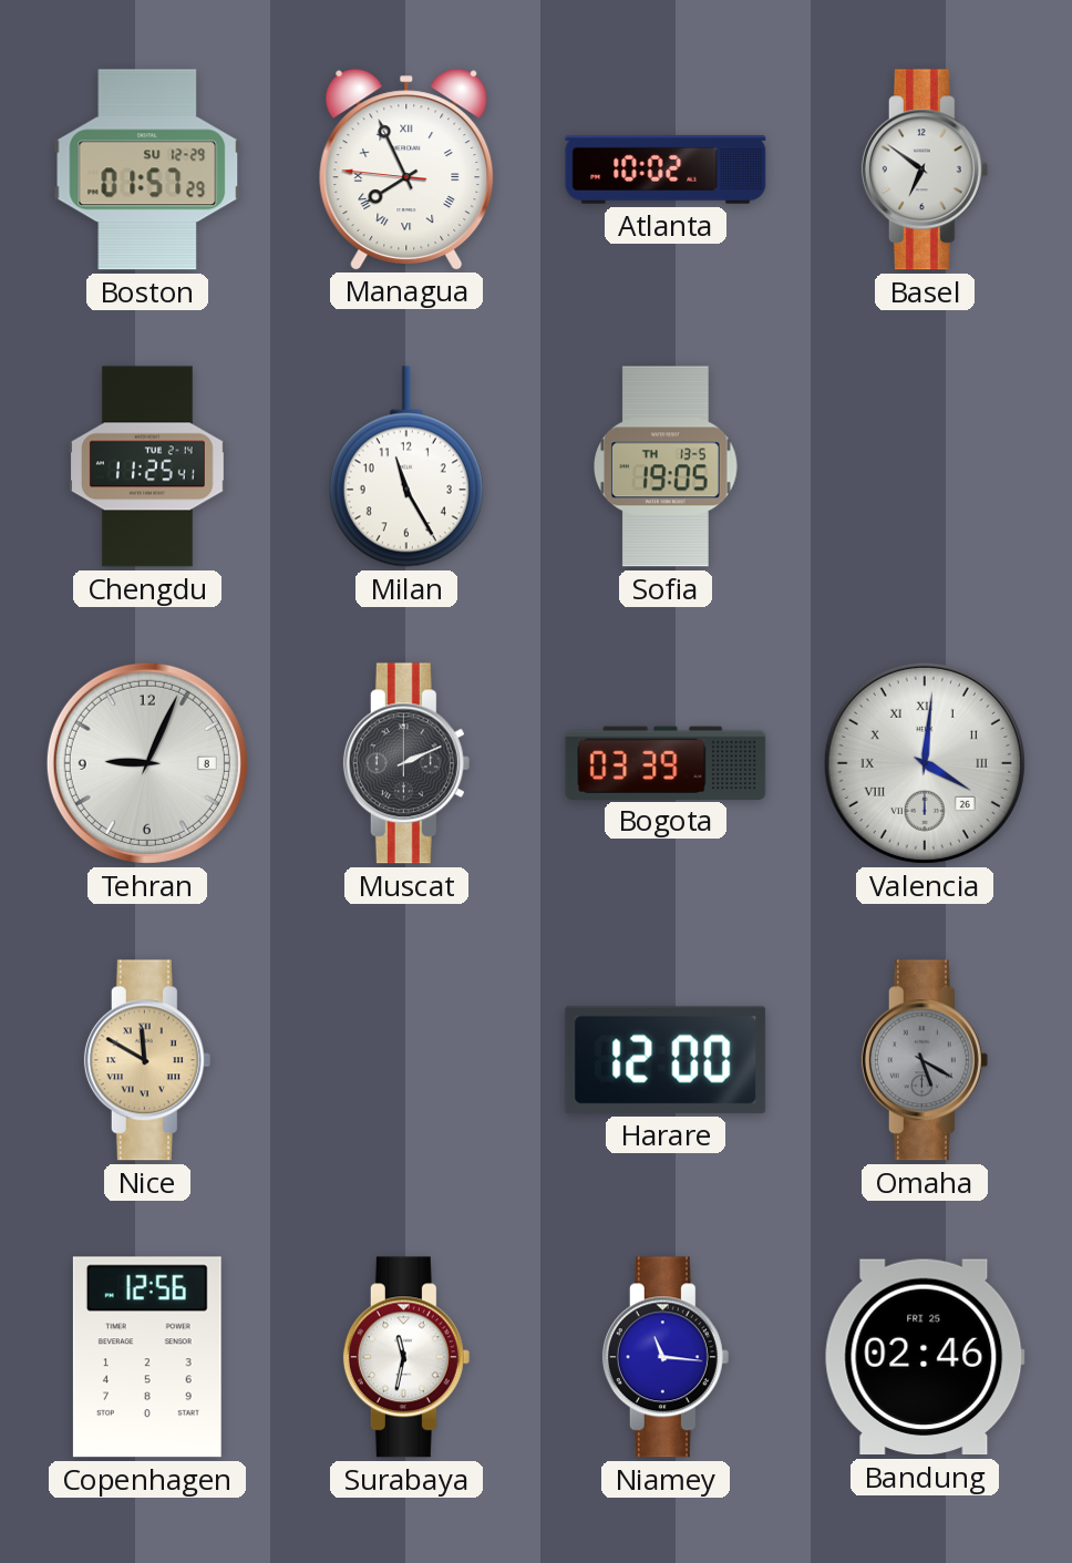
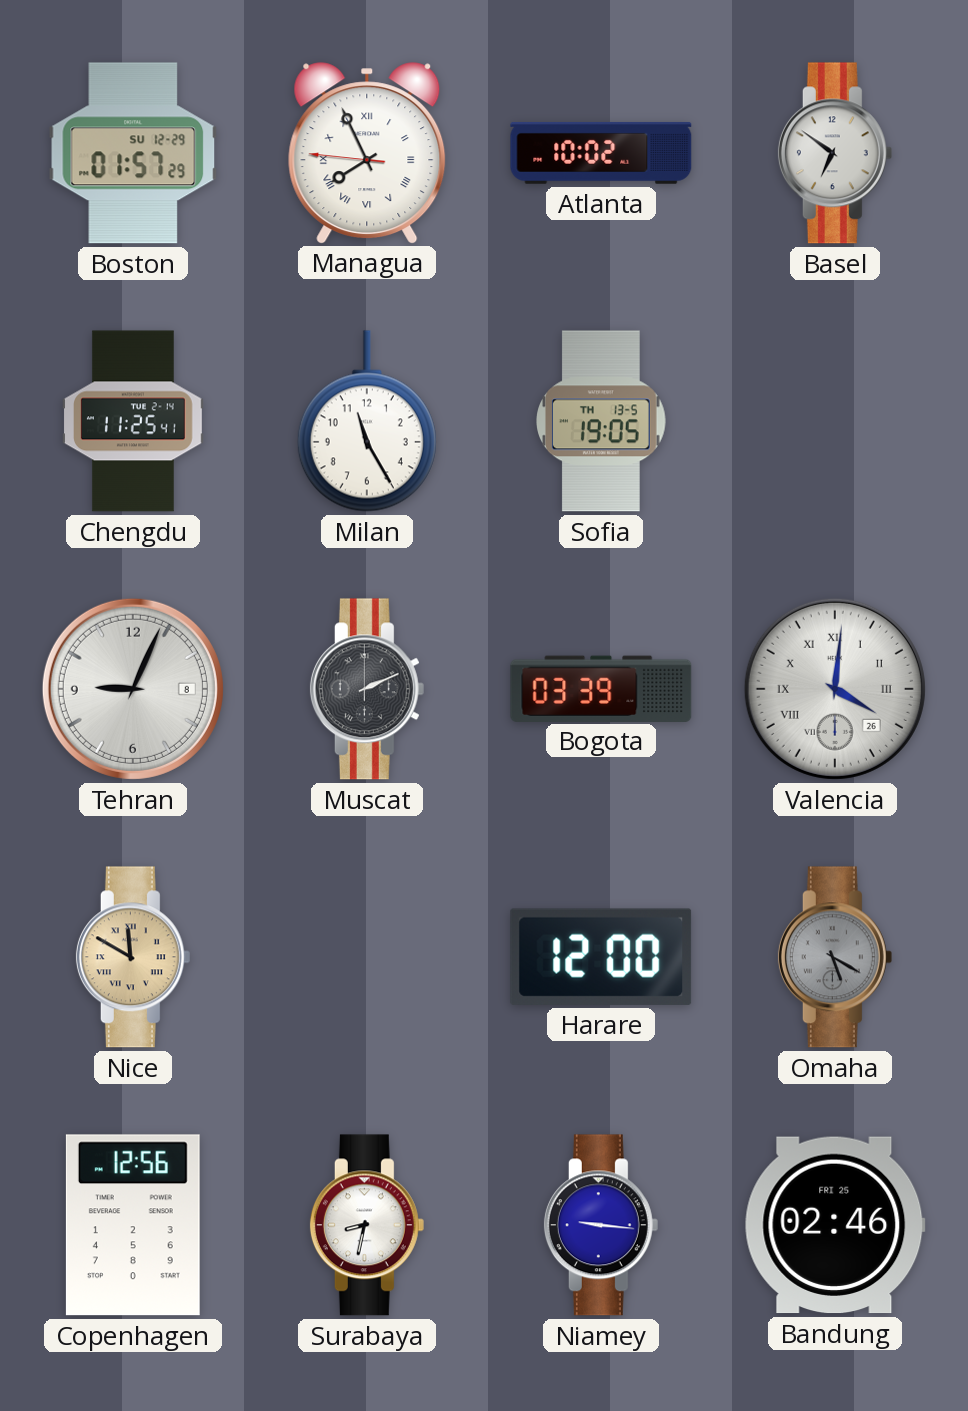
Surabaya: 11:32 -> 8:32 (367, 1225)
Niamey: 11:16 -> 9:16 (601, 1225)
